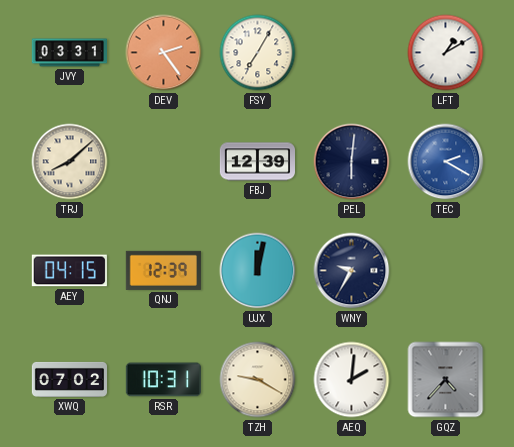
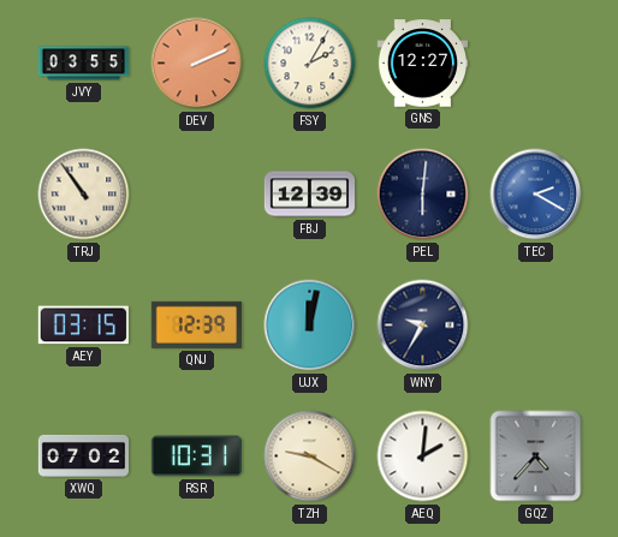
JVY: 03:31 -> 03:55 (83, 64)
DEV: 2:24 -> 2:11 (197, 64)
FSY: 7:05 -> 2:05 (310, 64)
GNS: none -> 12:27 (422, 64)
LFT: 1:10 -> none (446, 53)
TRJ: 8:08 -> 10:54 (84, 195)
AEY: 04:15 -> 03:15 (83, 326)
